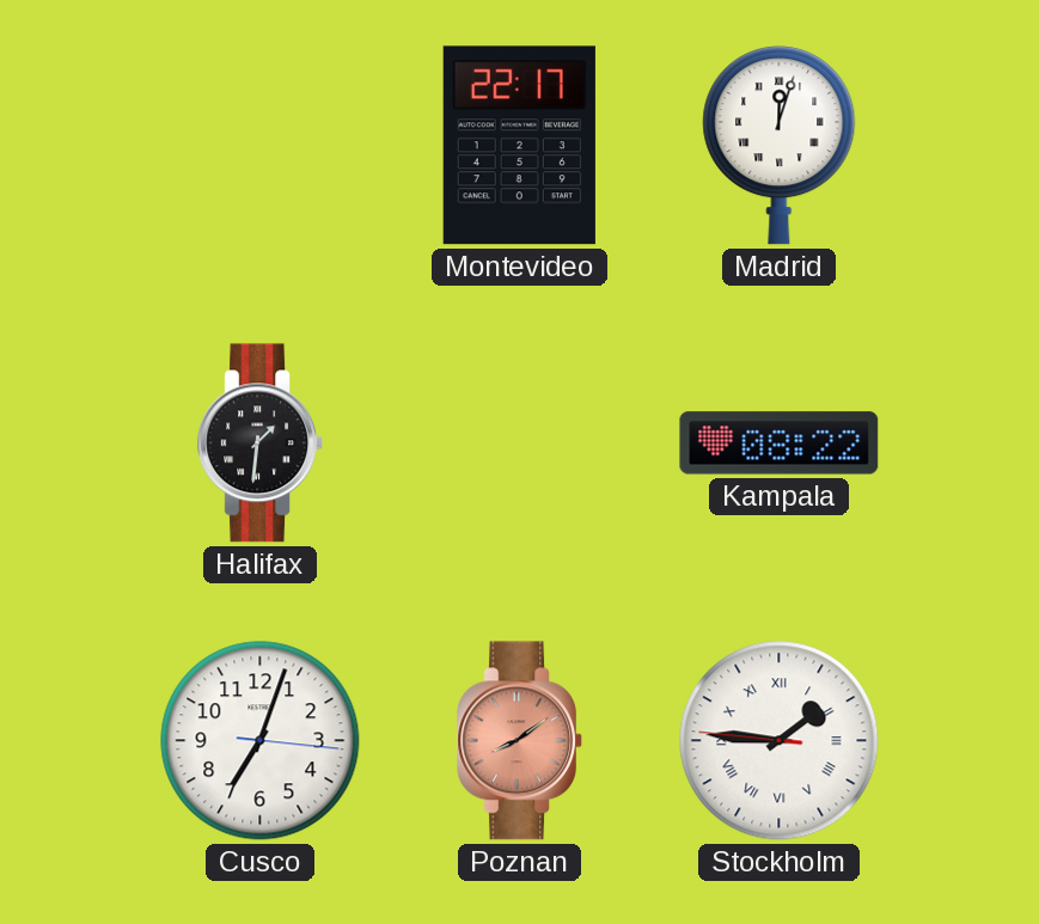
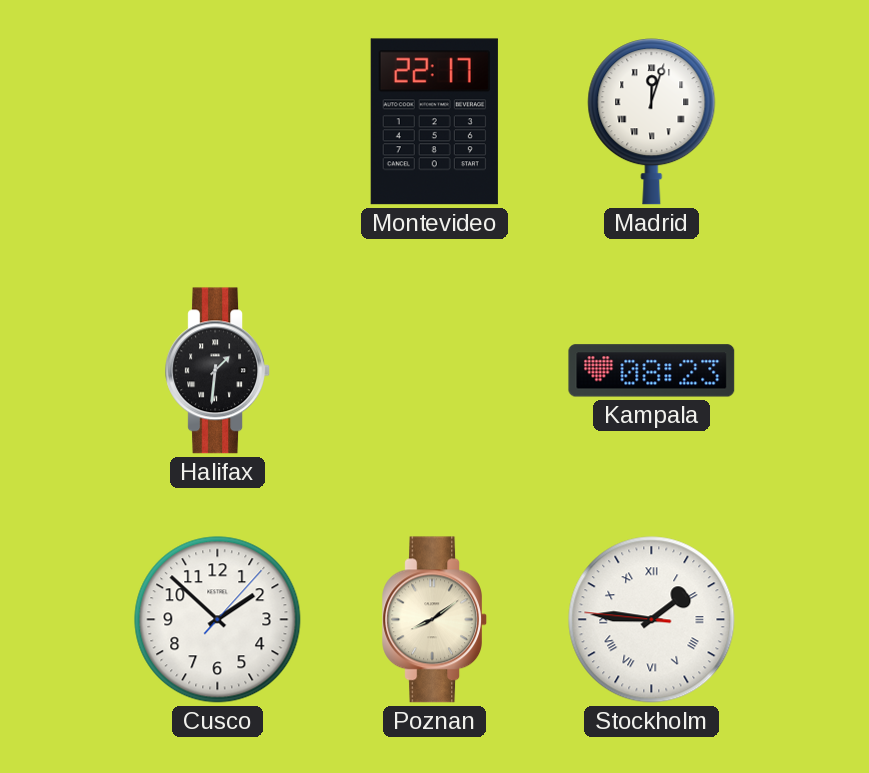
Kampala: 08:22 -> 08:23 (652, 371)
Cusco: 7:03 -> 1:52 (218, 620)
Poznan dial: salmon -> cream (434, 620)
